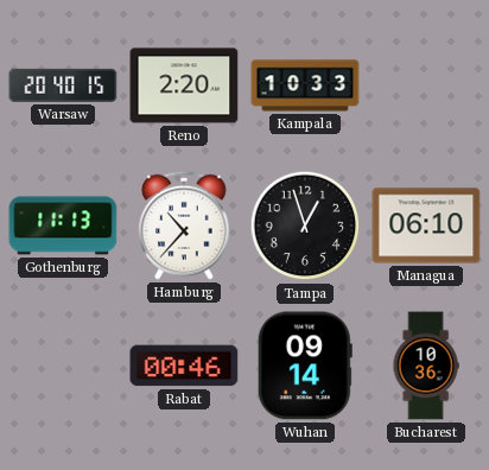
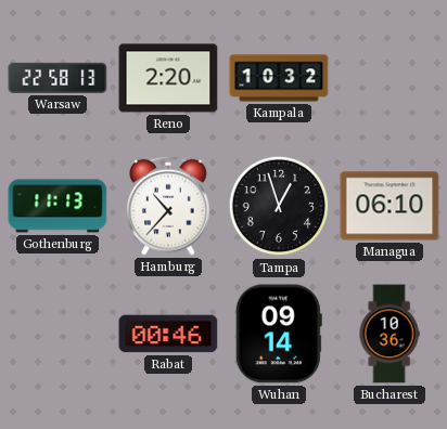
Warsaw: 20:40 -> 22:58 (58, 78)
Kampala: 10:33 -> 10:32 (279, 78)
